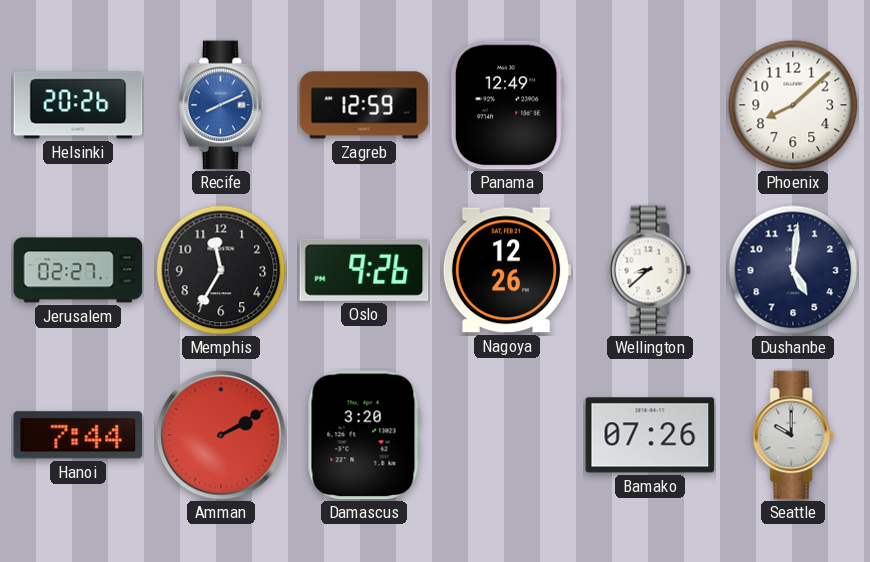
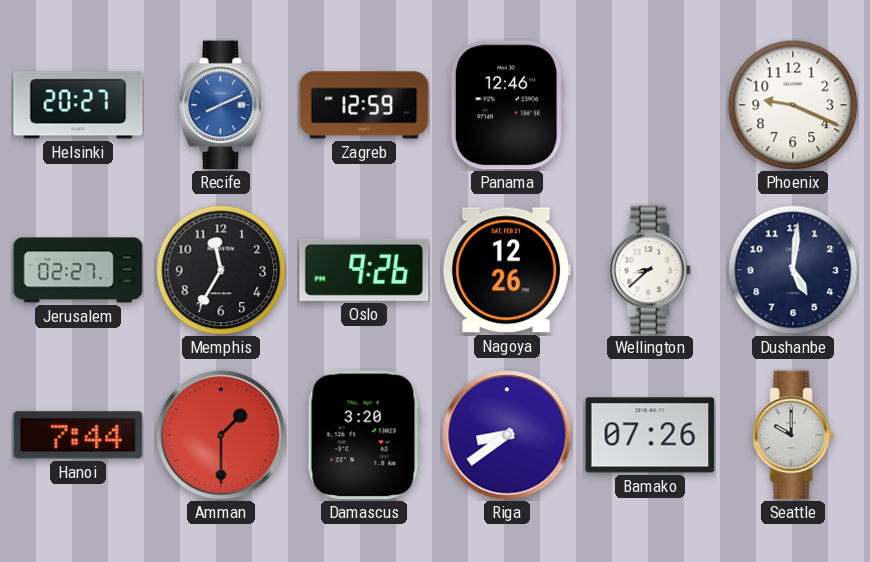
Helsinki: 20:26 -> 20:27 (78, 105)
Panama: 12:49 -> 12:46 (507, 105)
Phoenix: 8:08 -> 9:19 (793, 105)
Amman: 2:10 -> 1:30 (221, 435)
Riga: none -> 8:39 (507, 435)
